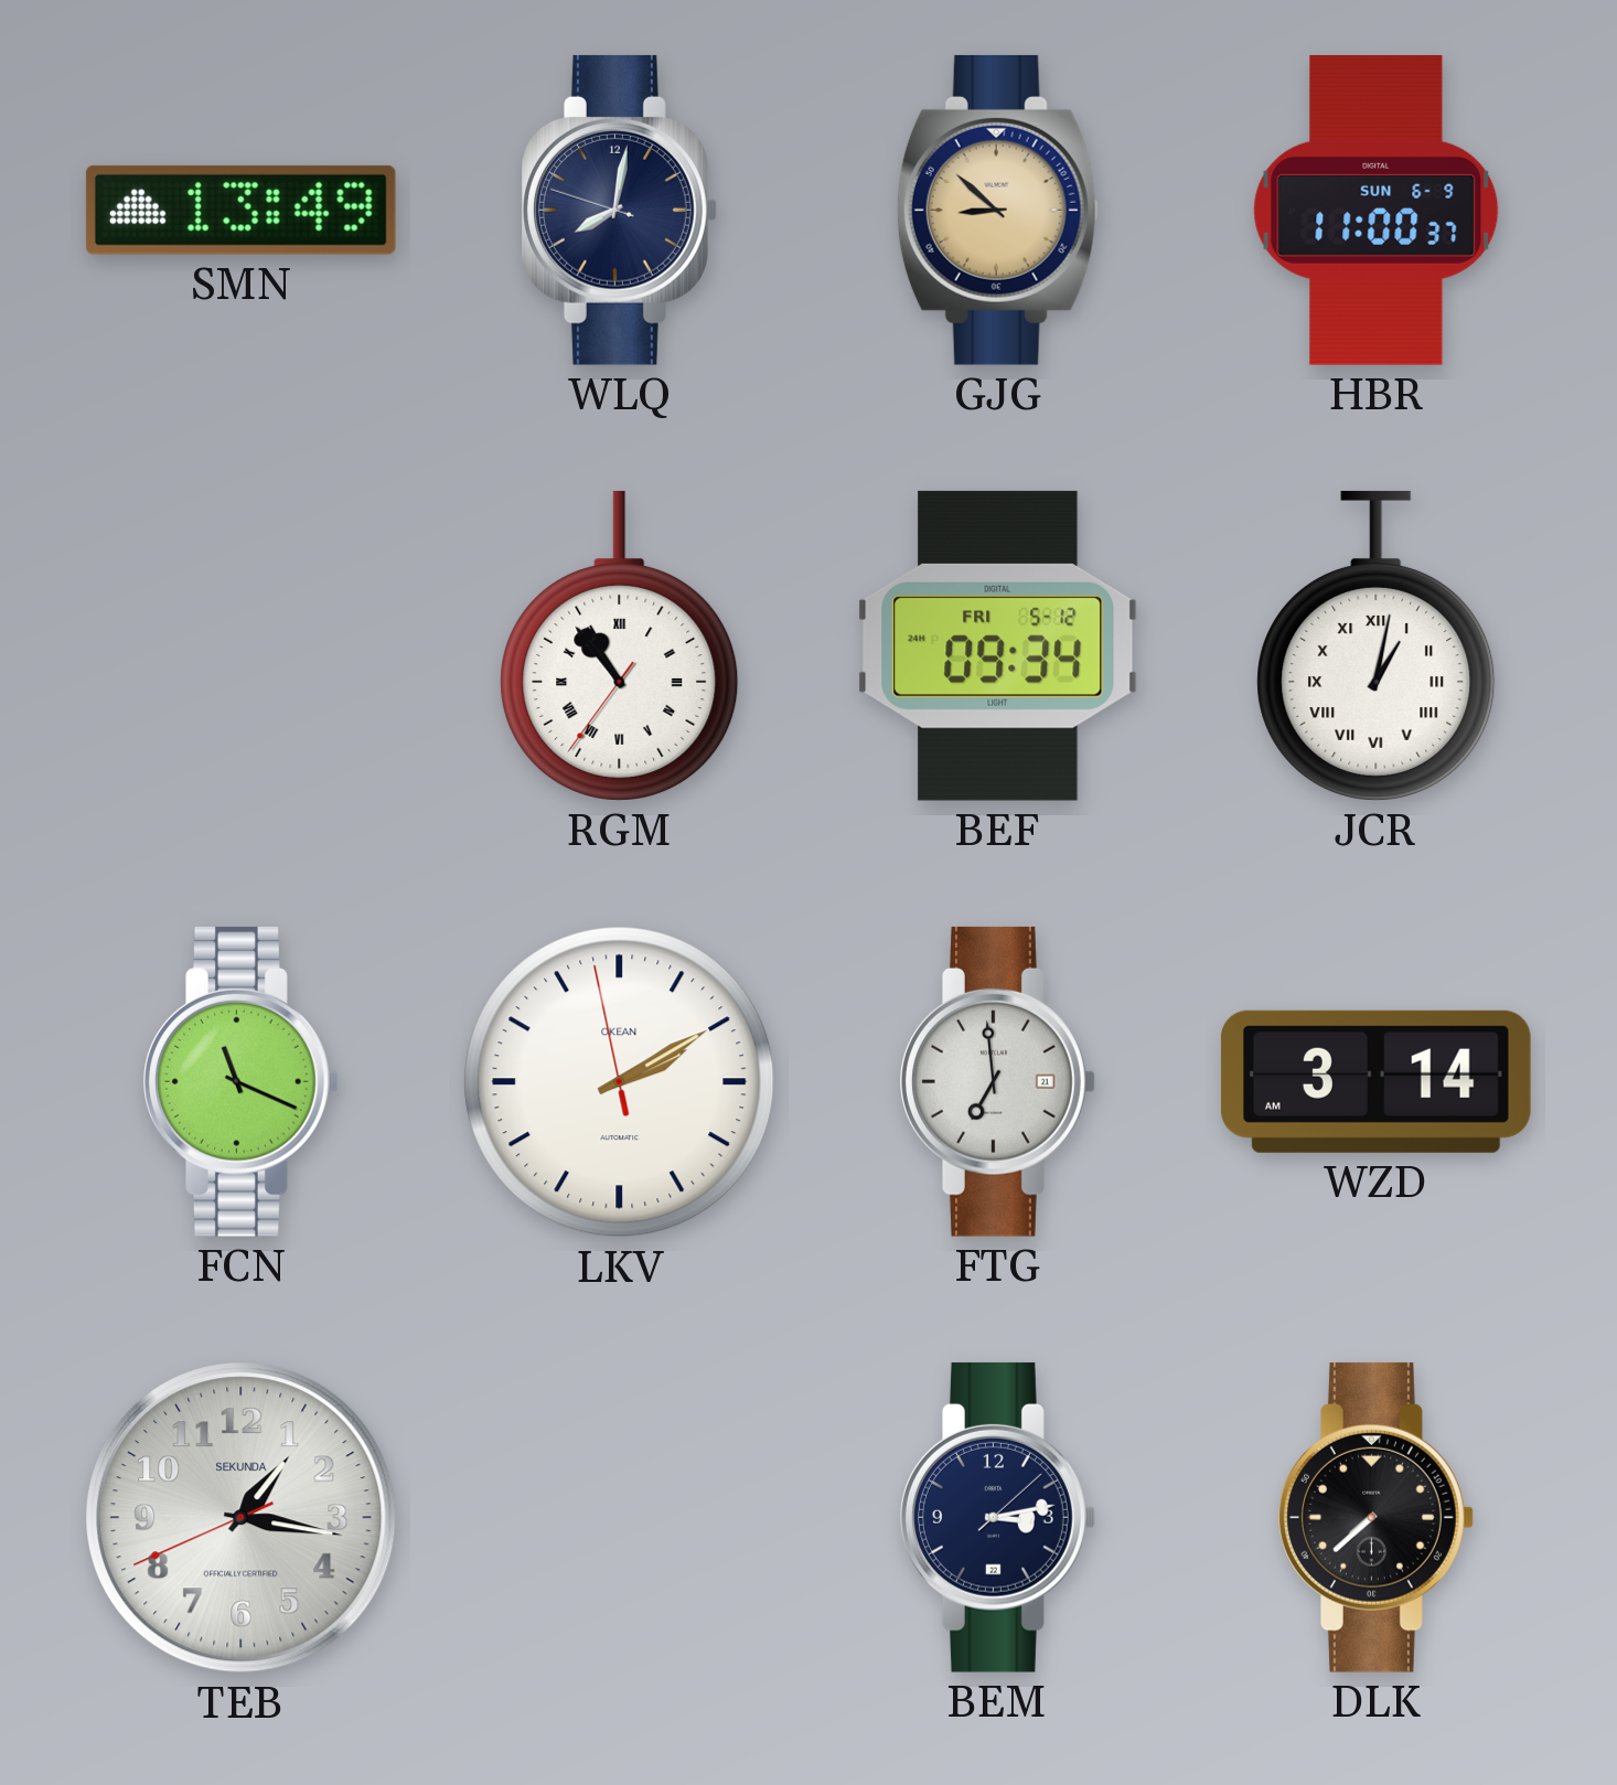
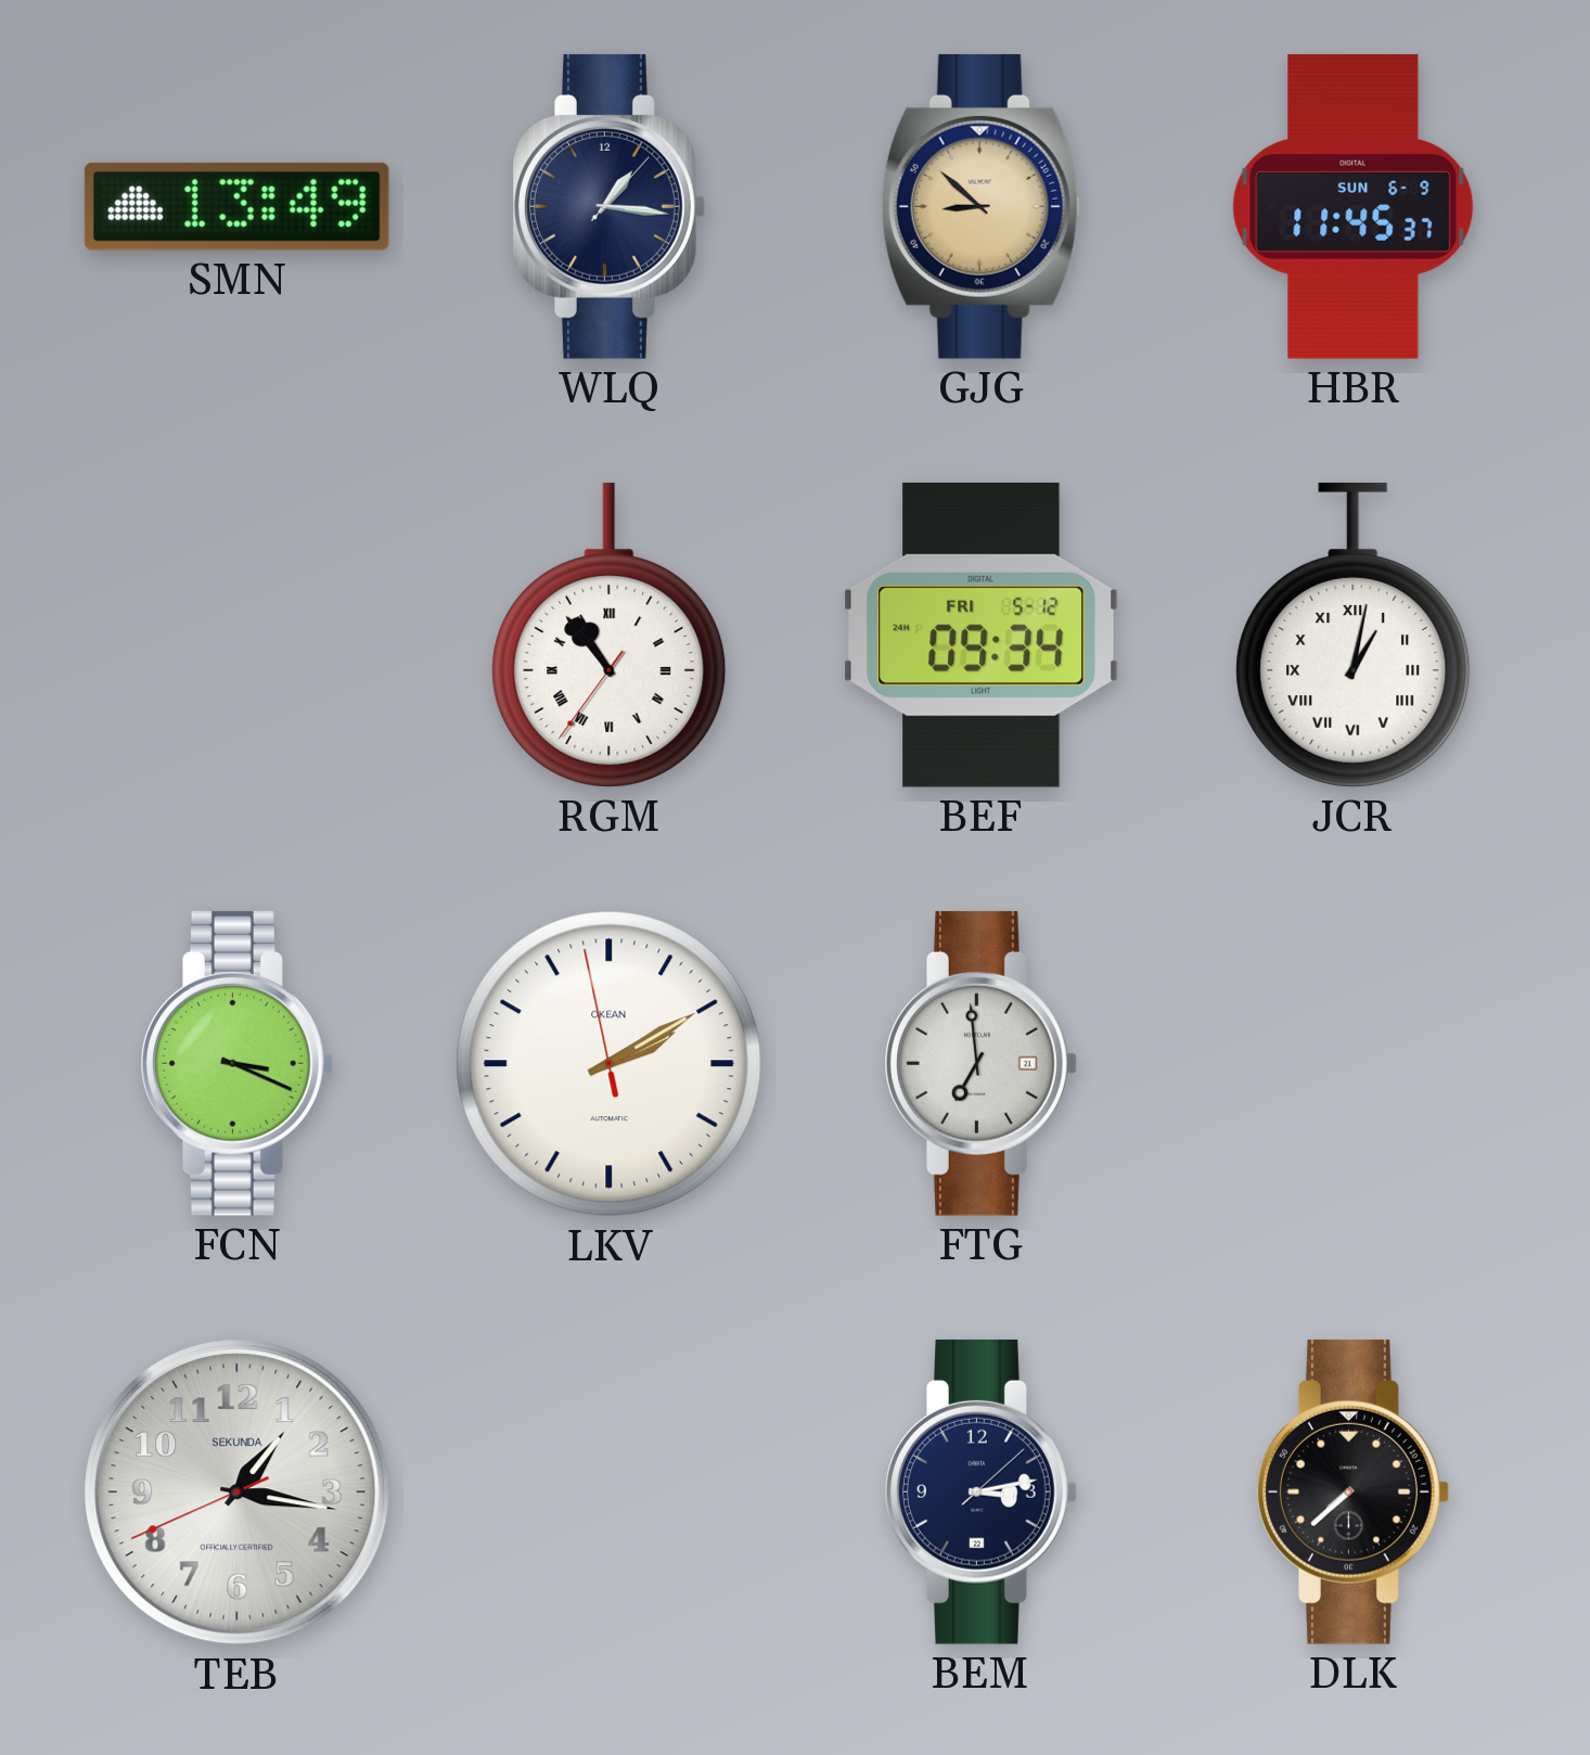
WLQ: 8:01 -> 1:16 (608, 206)
HBR: 11:00 -> 11:45 (1354, 207)
FCN: 11:19 -> 3:19 (236, 1063)
WZD: 3:14 -> none (1375, 1081)
